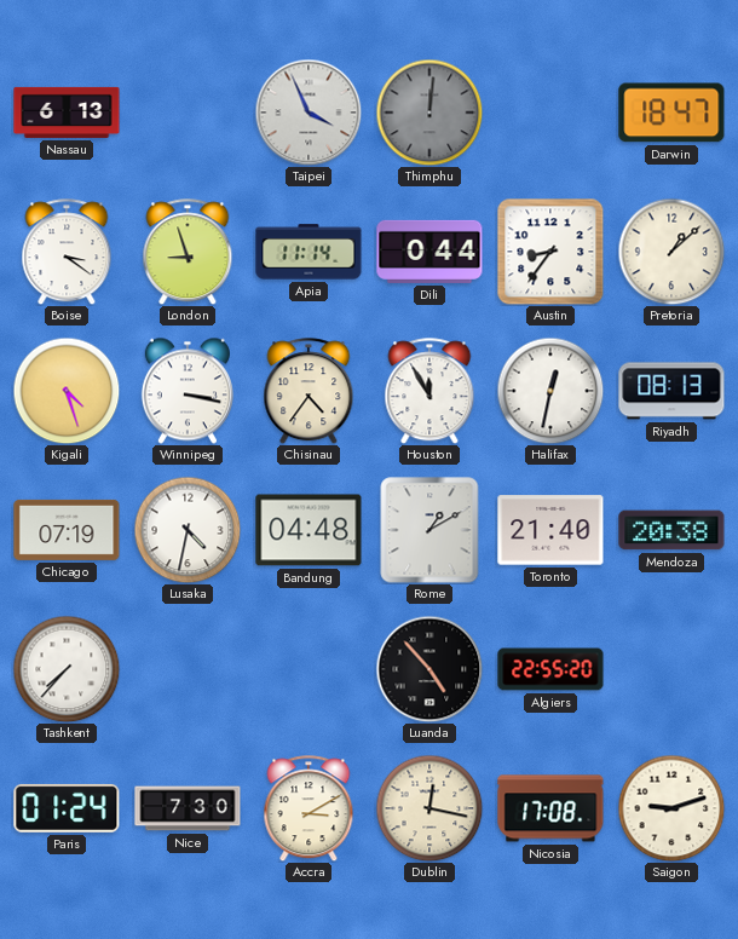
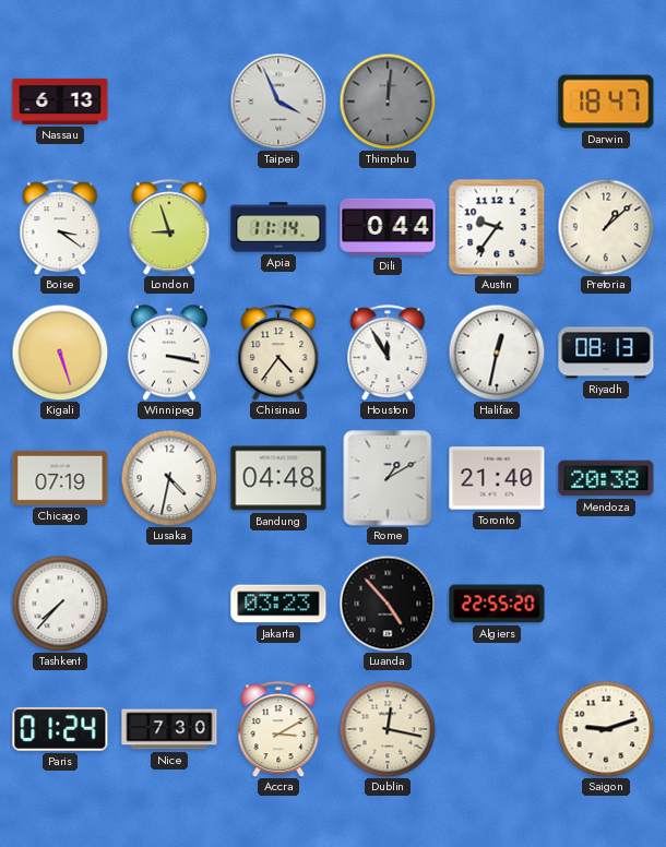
Austin: 8:36 -> 9:36 (497, 227)
Kigali: 4:27 -> 5:27 (60, 353)
Jakarta: none -> 03:23 (278, 604)
Nicosia: 17:08 -> none (550, 808)
